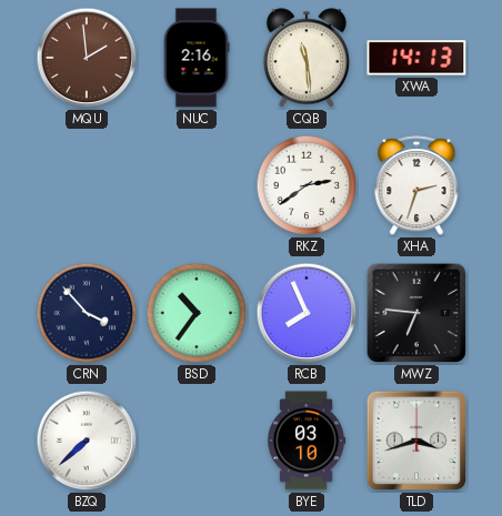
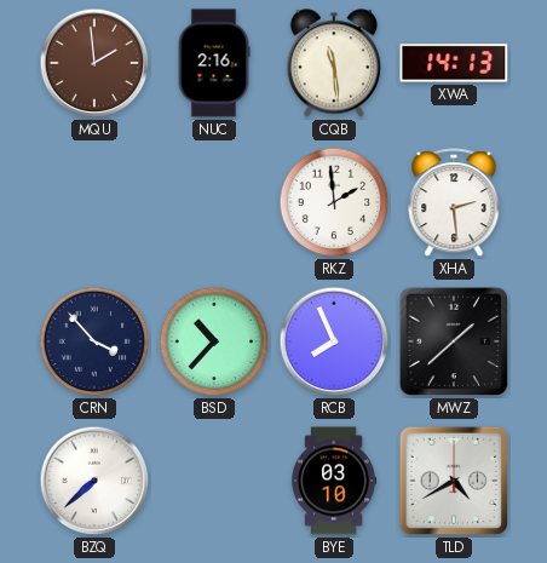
RKZ: 2:39 -> 1:59 (334, 202)
XHA: 2:33 -> 2:29 (454, 203)
BSD: 10:36 -> 10:37 (214, 341)
MWZ: 6:46 -> 1:38 (454, 341)
TLD: 3:42 -> 4:40 (454, 481)
